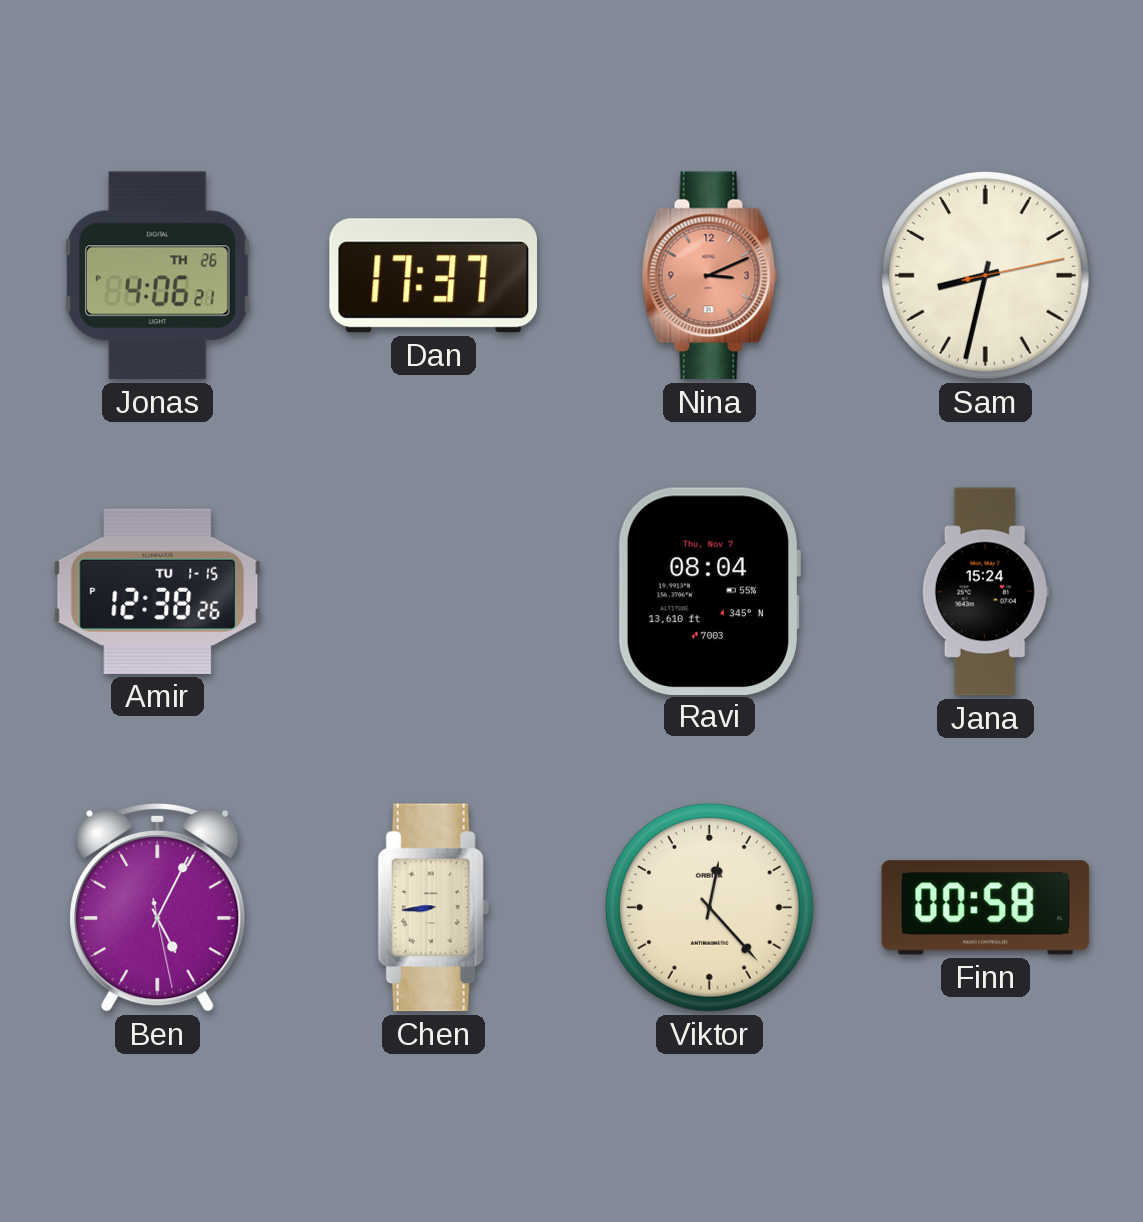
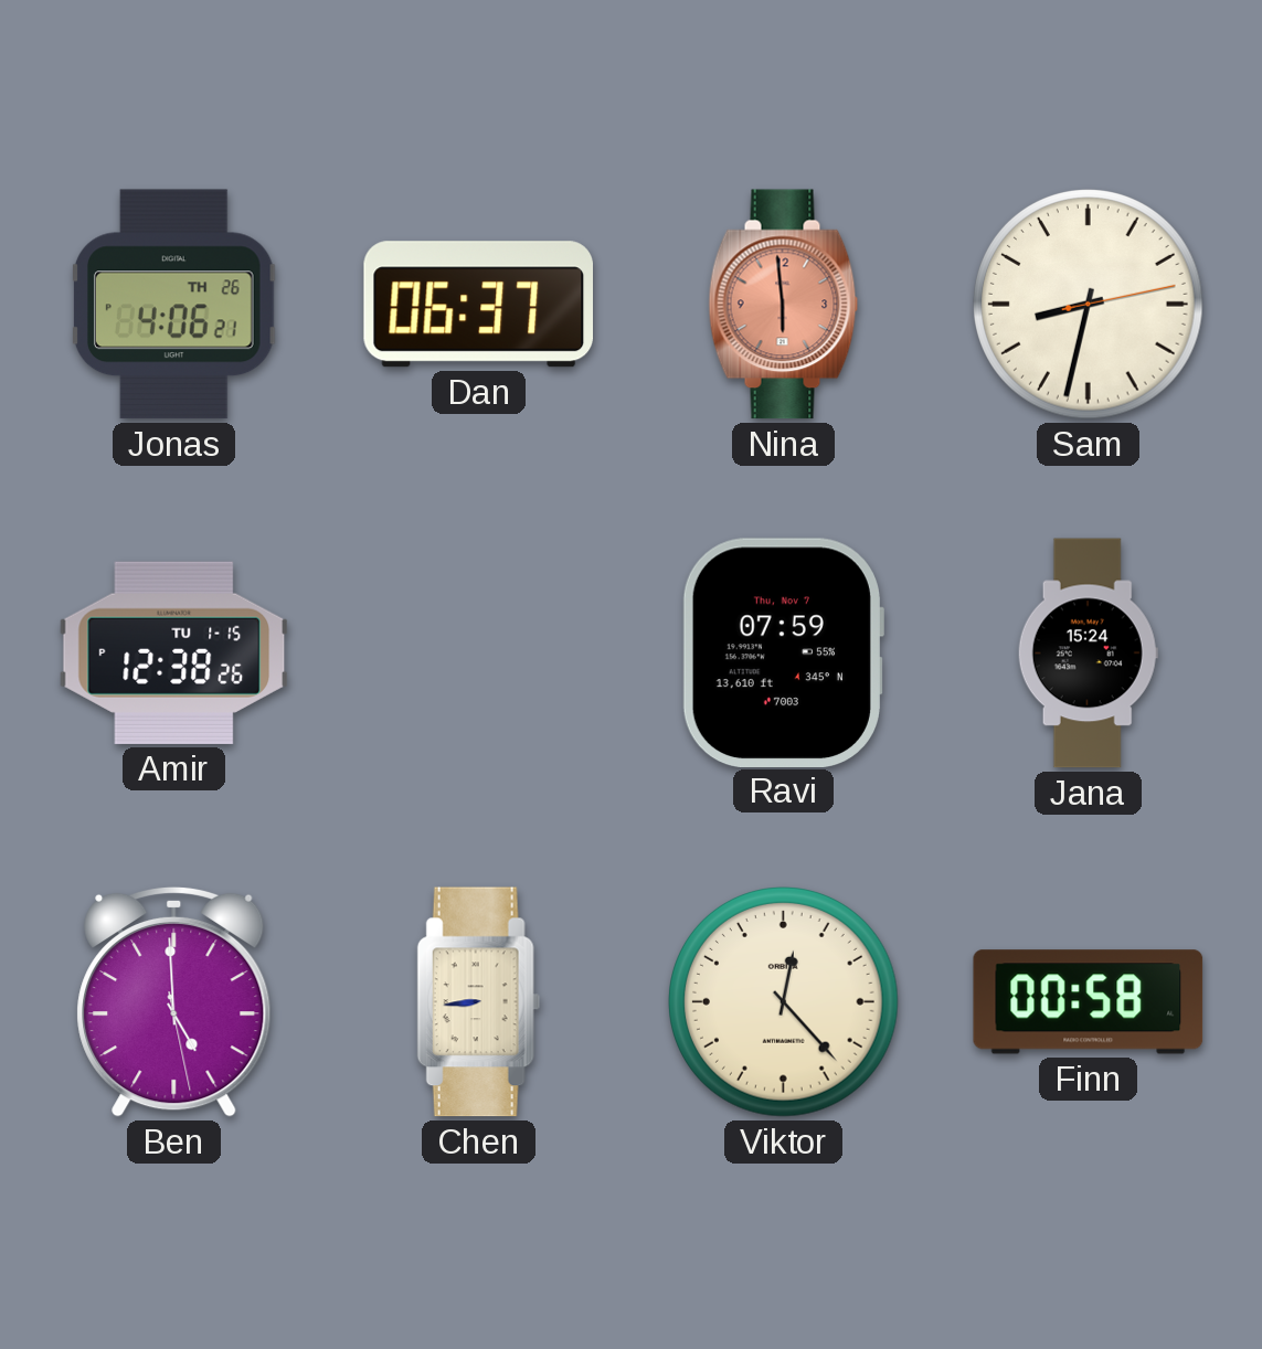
Dan: 17:37 -> 06:37 (478, 305)
Nina: 3:11 -> 5:59 (784, 305)
Ravi: 08:04 -> 07:59 (783, 652)
Ben: 5:04 -> 4:59 (174, 1001)
